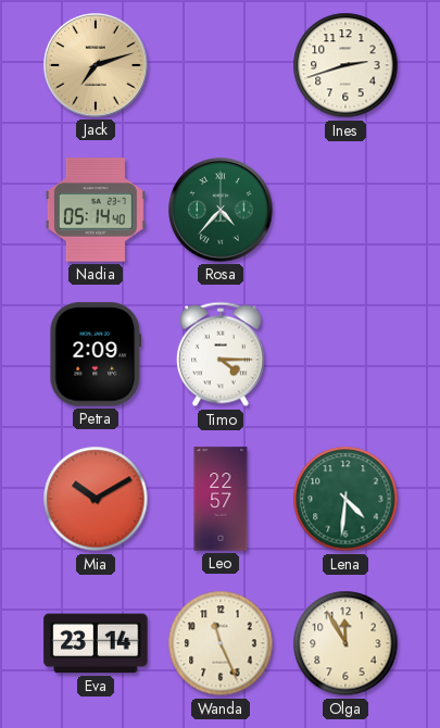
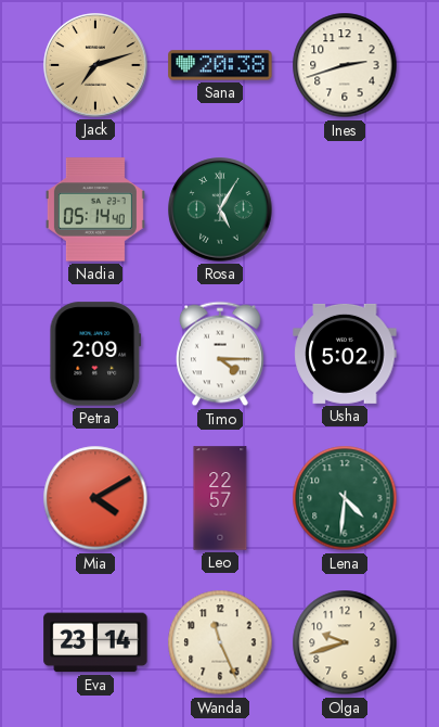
Sana: none -> 20:38 (220, 65)
Rosa: 4:37 -> 5:05 (220, 209)
Usha: none -> 5:02 (345, 354)
Mia: 10:10 -> 4:10 (95, 498)
Olga: 11:55 -> 9:42 (345, 642)
